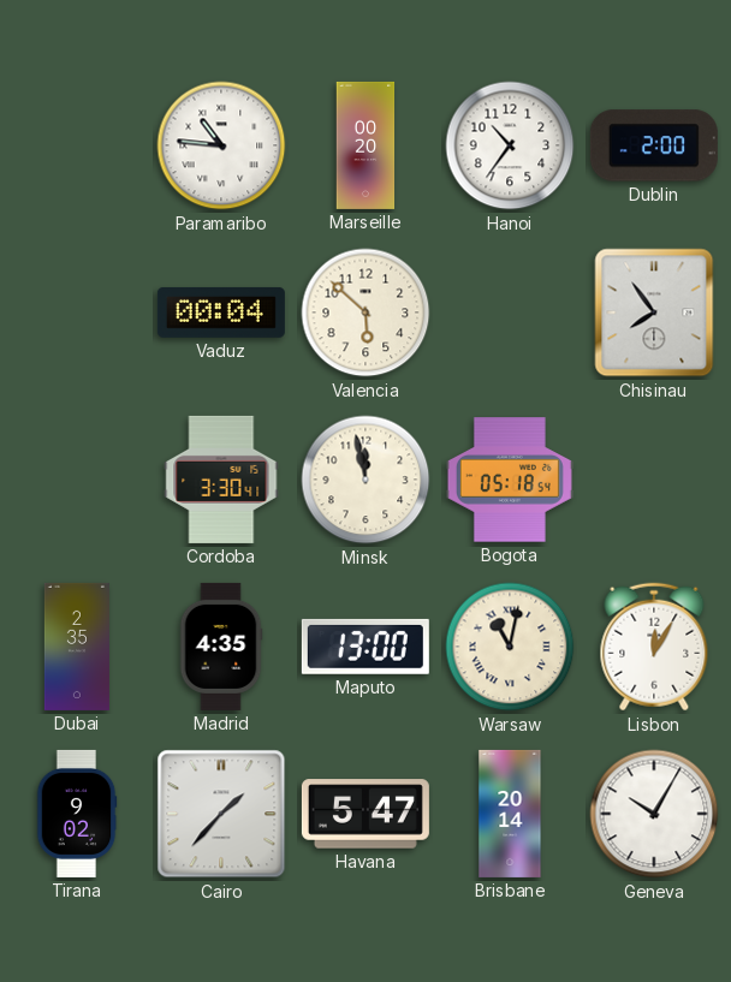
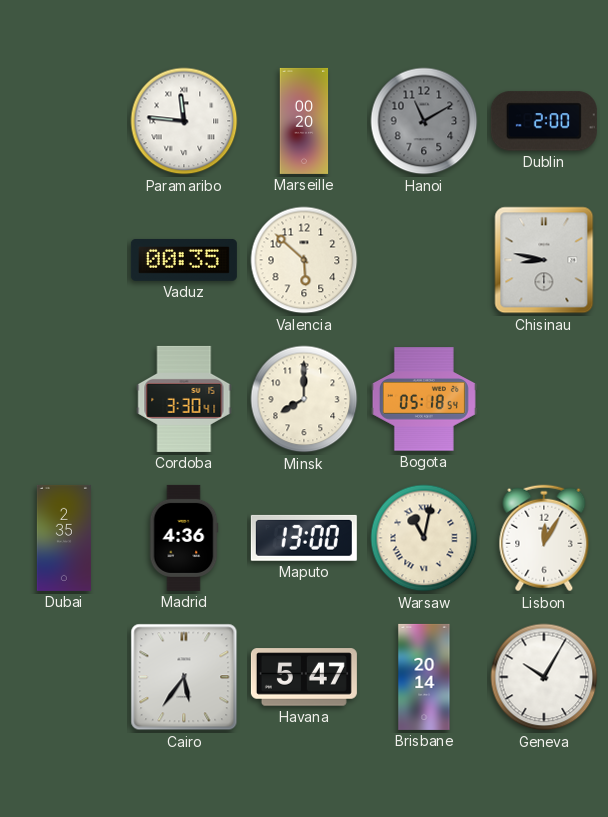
Paramaribo: 10:46 -> 11:46 (184, 121)
Hanoi: 10:36 -> 11:10 (424, 121)
Hanoi dial: white -> grey (424, 121)
Vaduz: 00:04 -> 00:35 (184, 260)
Chisinau: 7:54 -> 8:47 (544, 260)
Minsk: 11:58 -> 8:00 (304, 399)
Madrid: 4:35 -> 4:36 (184, 538)
Tirana: 9:02 -> none (77, 814)
Cairo: 1:37 -> 5:36 (184, 677)
